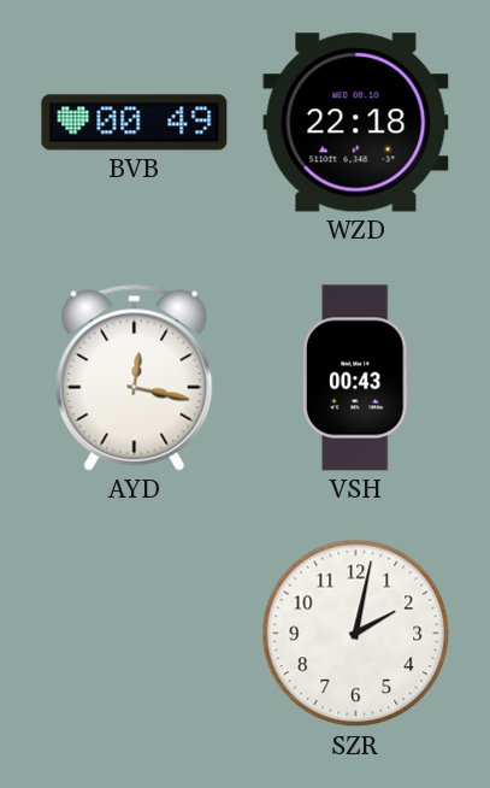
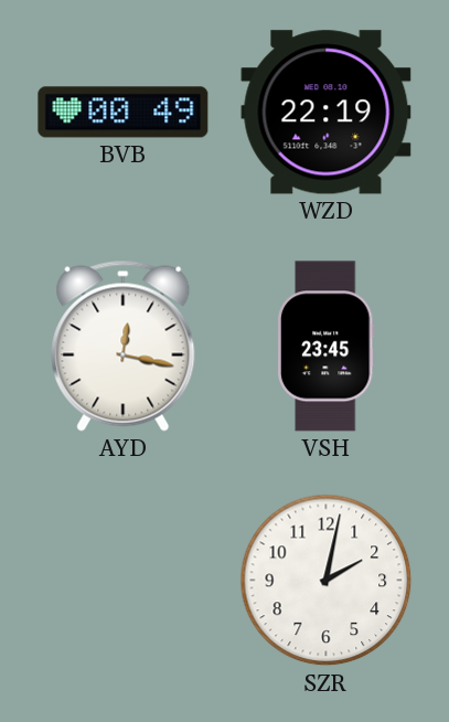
WZD: 22:18 -> 22:19 (327, 113)
VSH: 00:43 -> 23:45 (325, 347)
